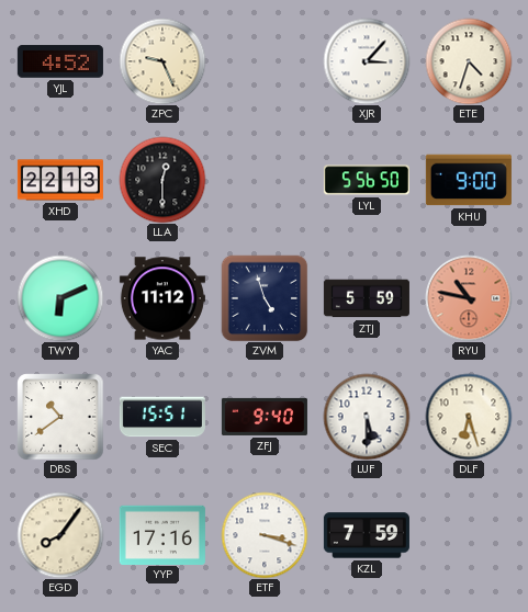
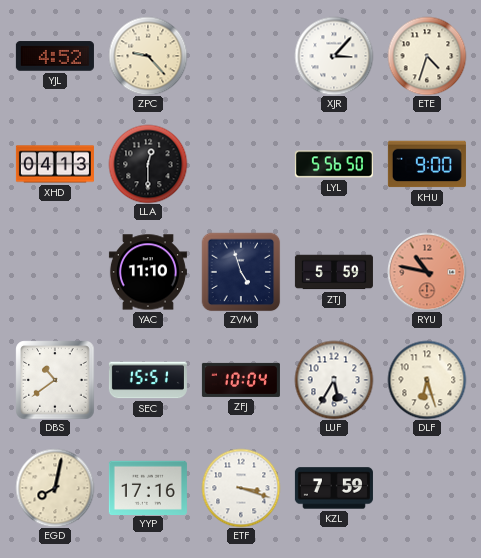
ZPC: 9:26 -> 9:23 (148, 56)
XHD: 22:13 -> 04:13 (55, 164)
TWY: 6:11 -> none (60, 298)
YAC: 11:12 -> 11:10 (148, 272)
ZFJ: 9:40 -> 10:04 (241, 380)
LUF: 5:30 -> 5:35 (334, 380)
EGD: 8:06 -> 8:02 (55, 488)
